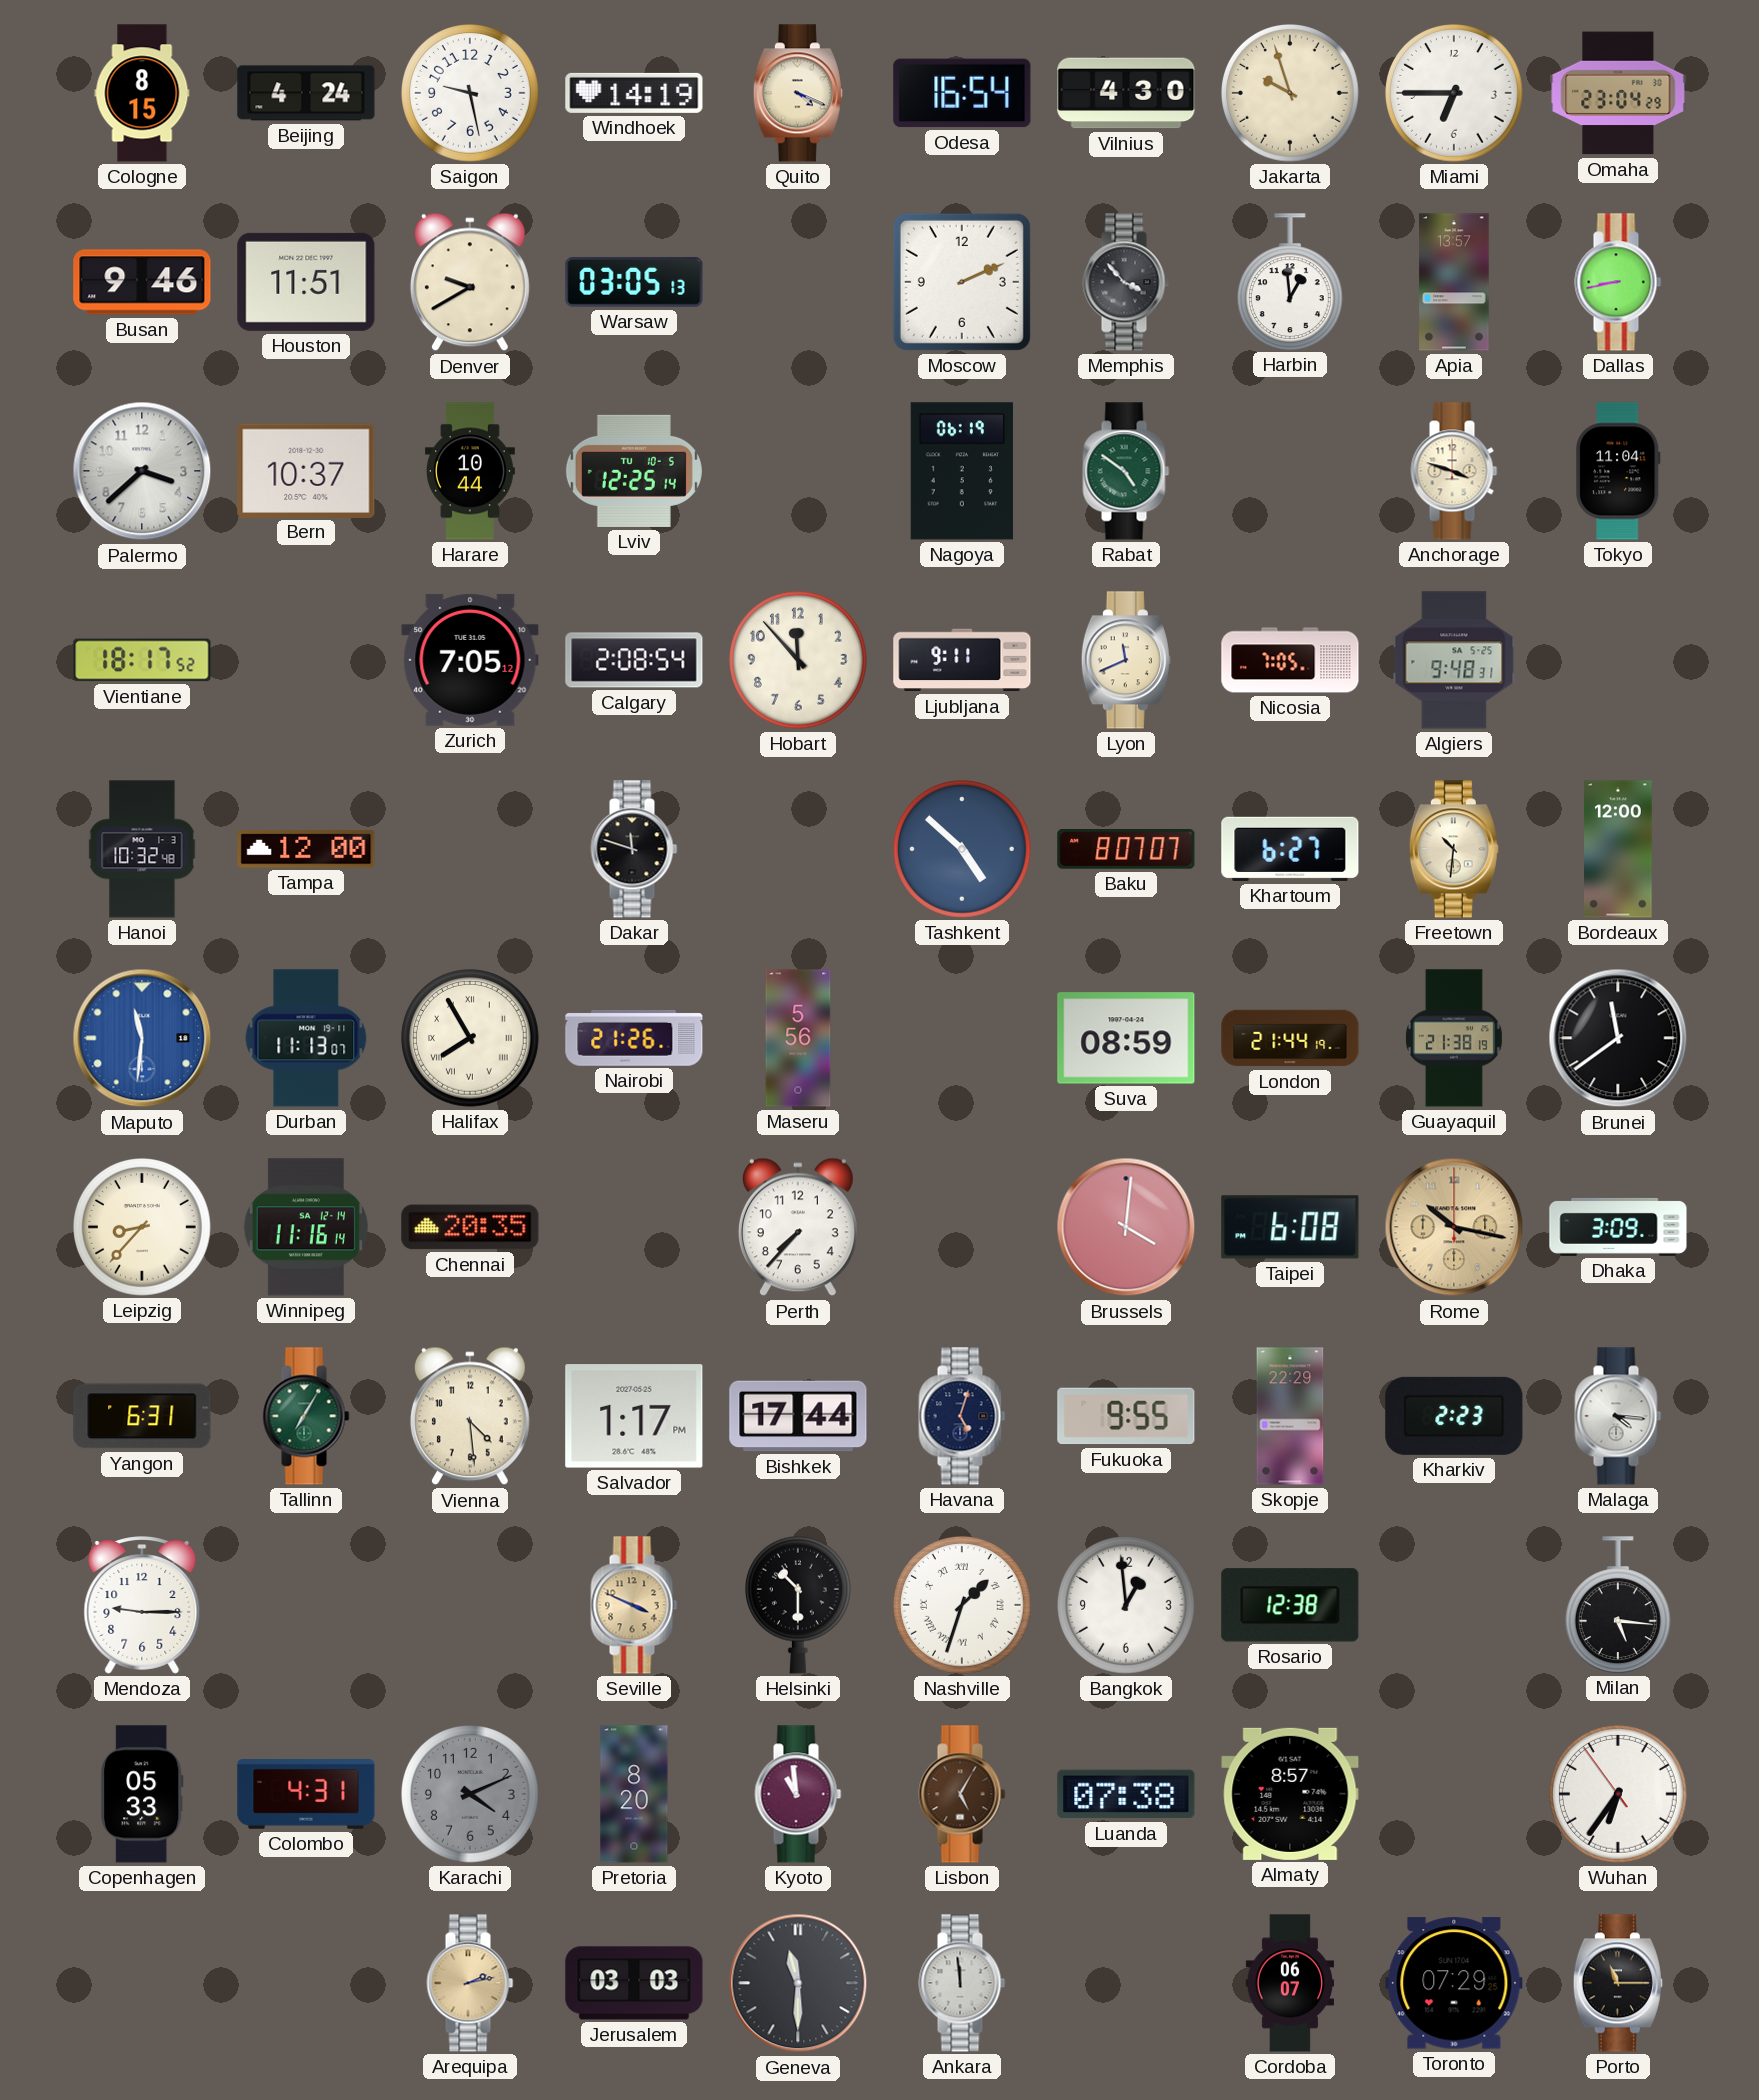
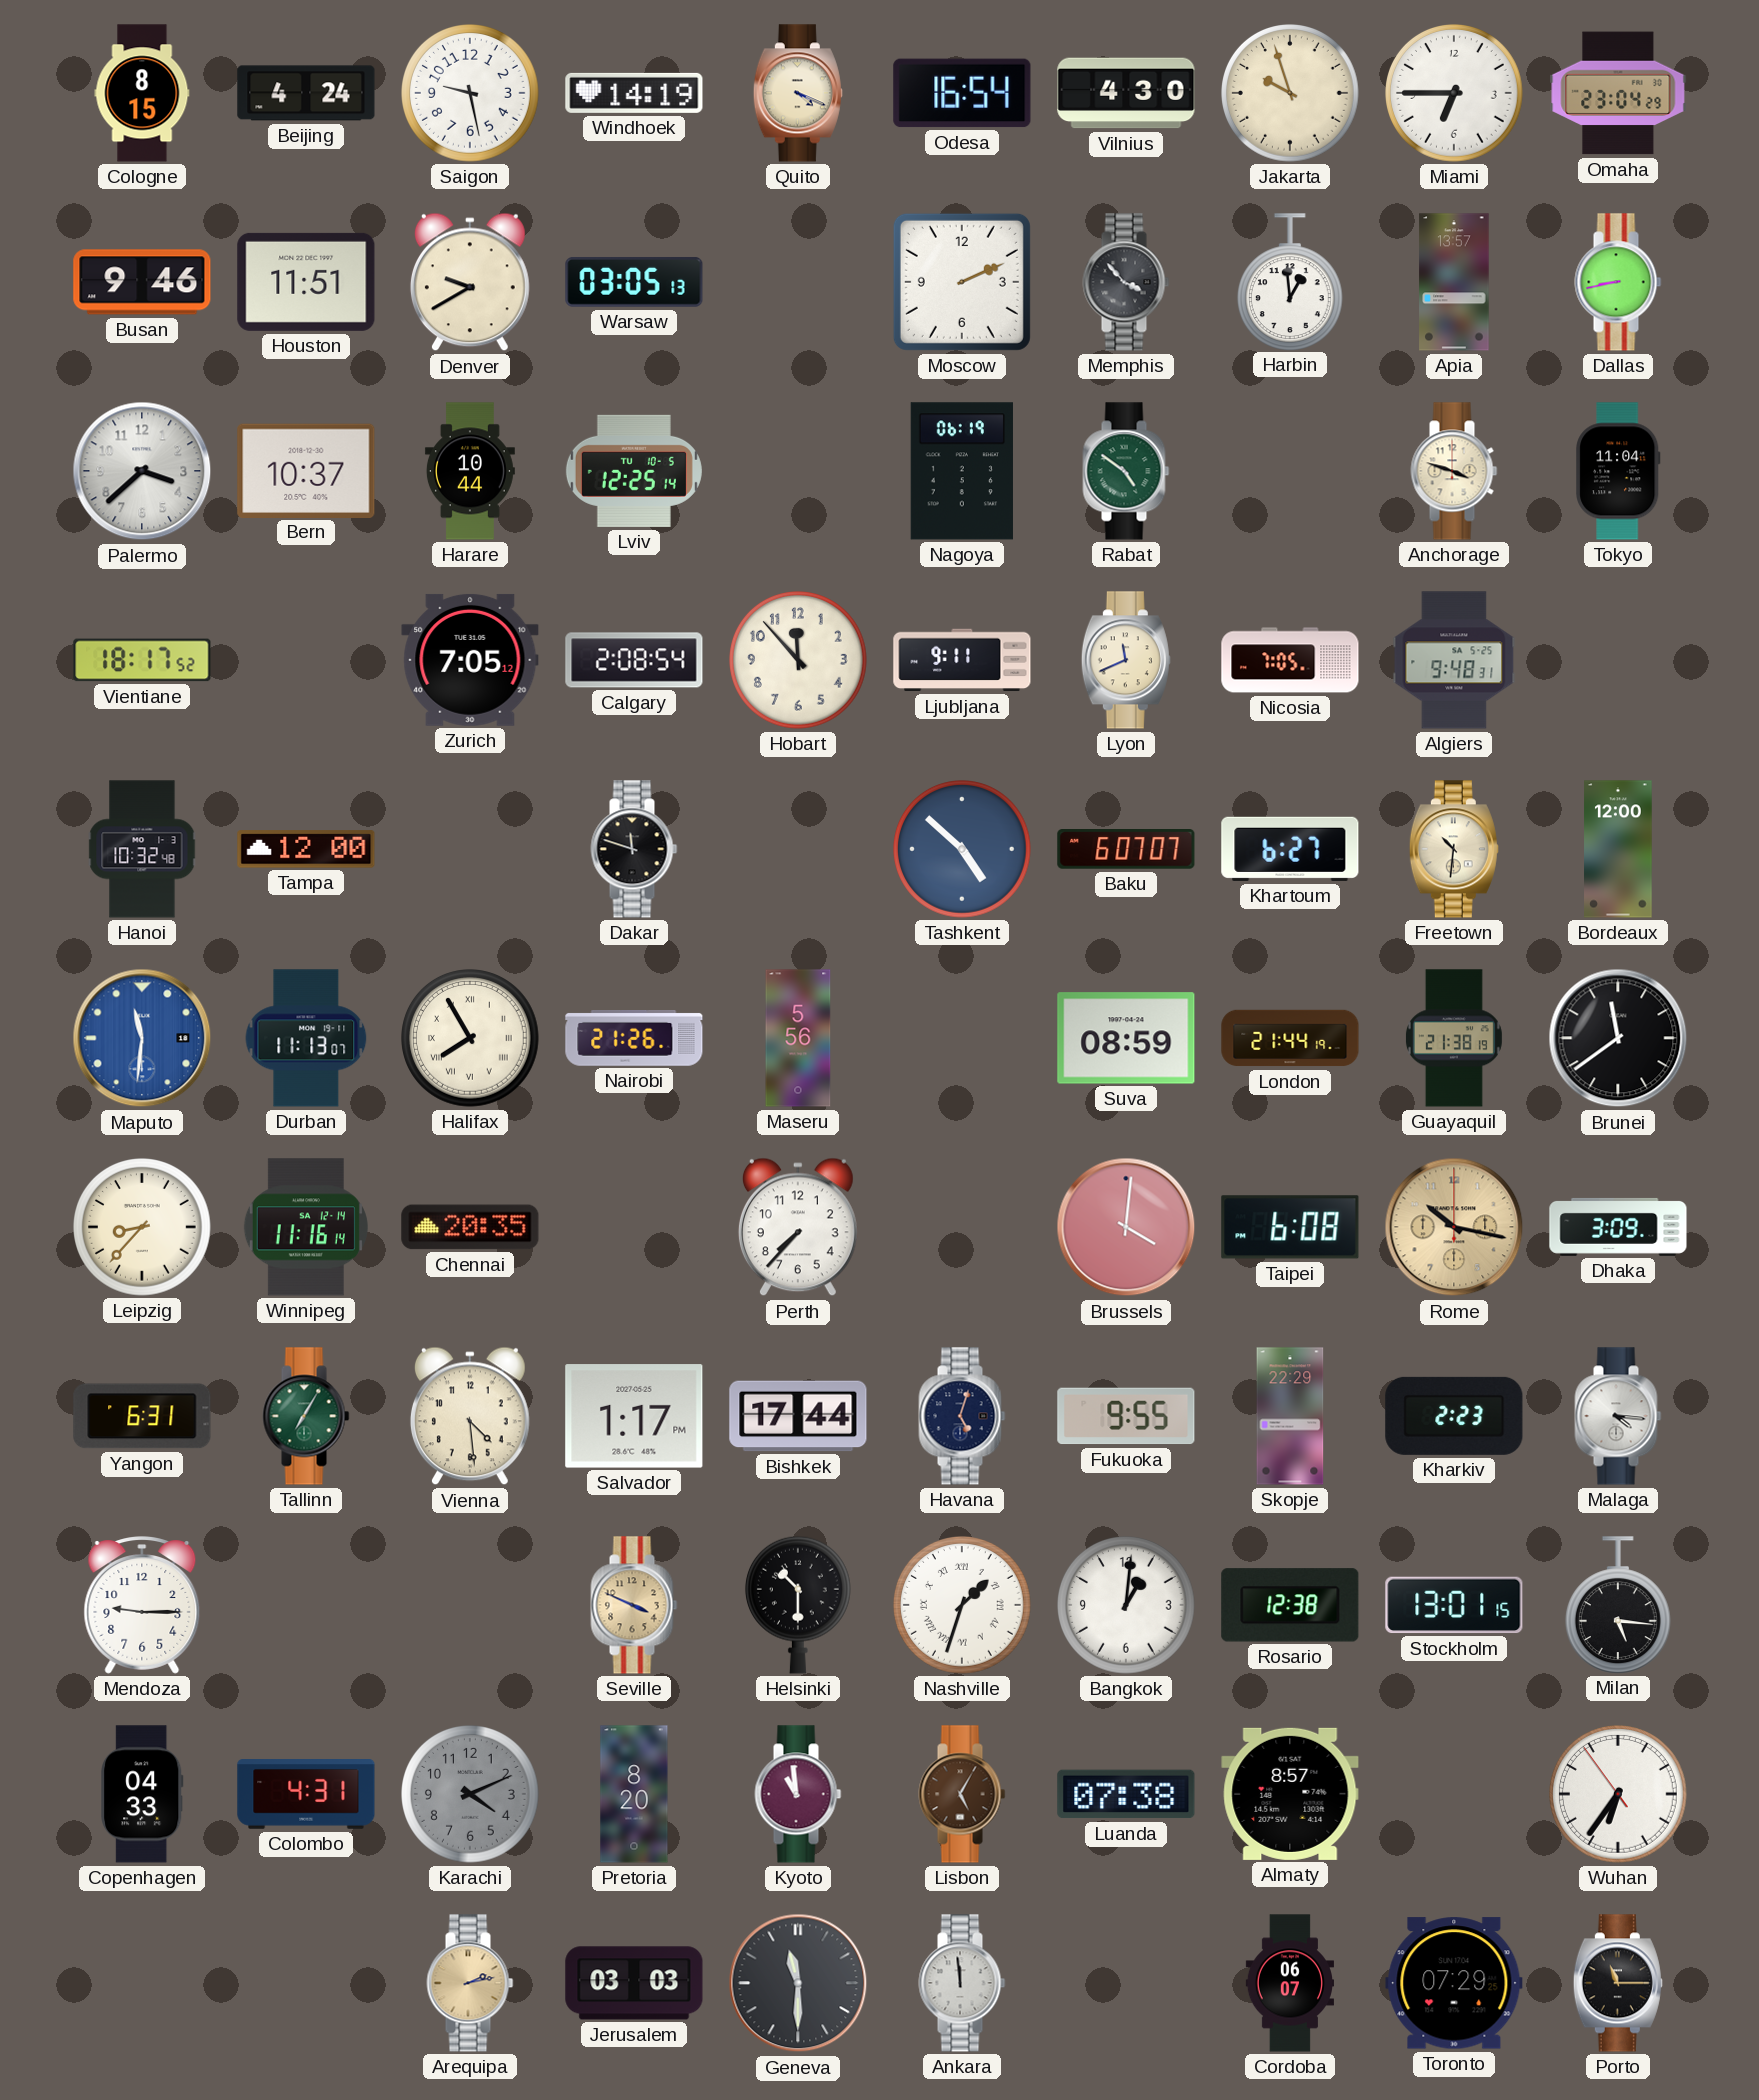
Baku: 8:07 -> 6:07 (1126, 849)
Bangkok: 12:59 -> 1:01 (1127, 1606)
Stockholm: none -> 13:01 (1454, 1605)
Copenhagen: 05:33 -> 04:33 (143, 1794)
